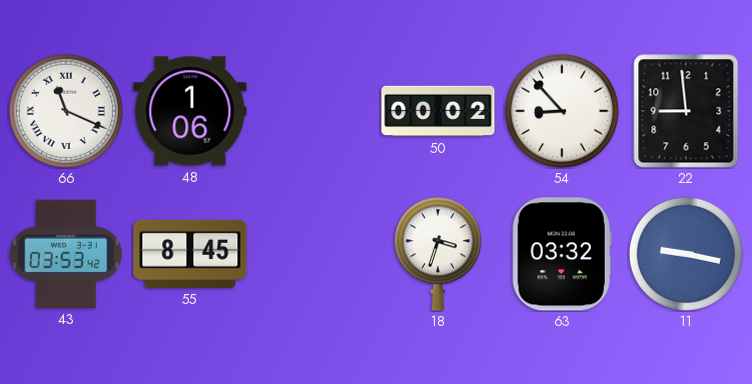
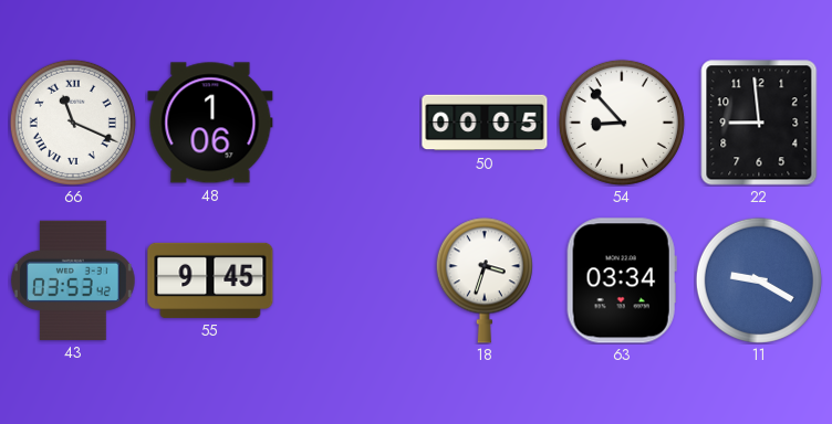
50: 00:02 -> 00:05 (485, 123)
55: 8:45 -> 9:45 (210, 280)
63: 03:32 -> 03:34 (622, 280)
11: 9:17 -> 9:20 (759, 280)
